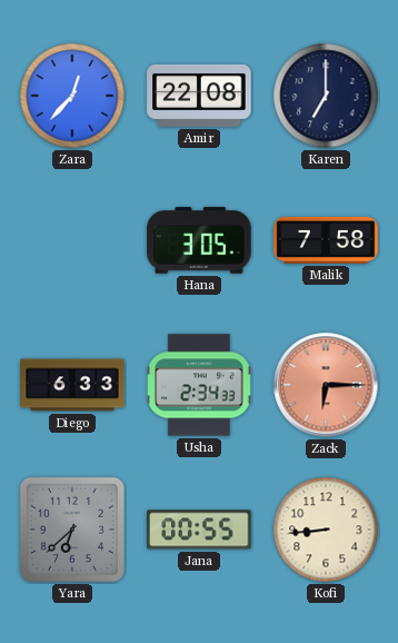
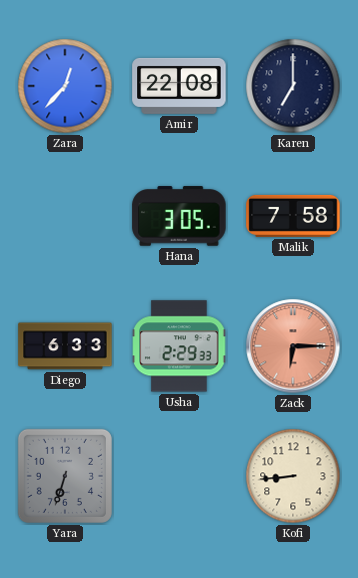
Usha: 2:34 -> 2:29 (179, 346)
Yara: 6:38 -> 6:33 (65, 476)
Jana: 00:55 -> none (199, 530)
